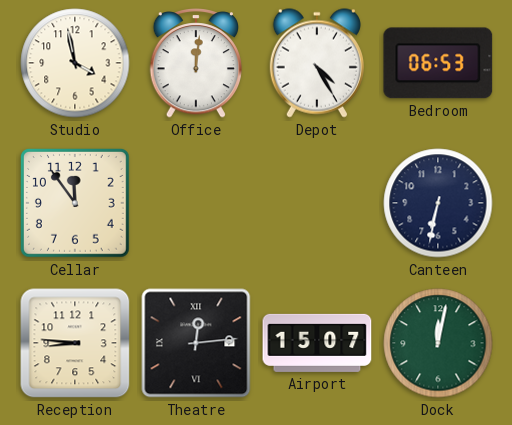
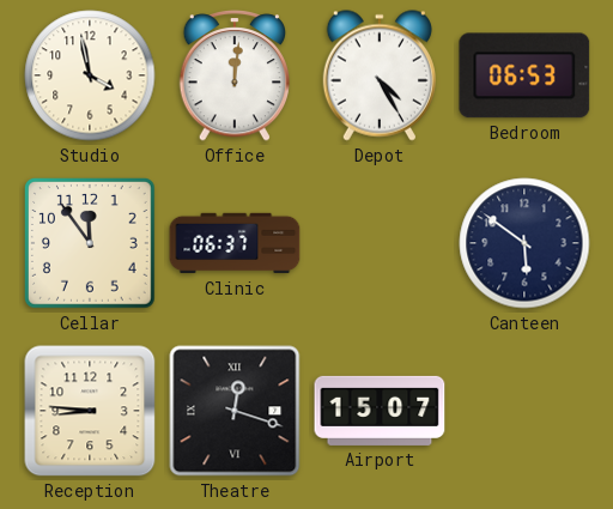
Clinic: none -> 06:37 (235, 243)
Canteen: 6:32 -> 5:51 (524, 243)
Theatre: 12:14 -> 12:18 (235, 411)
Dock: 12:02 -> none (438, 343)
